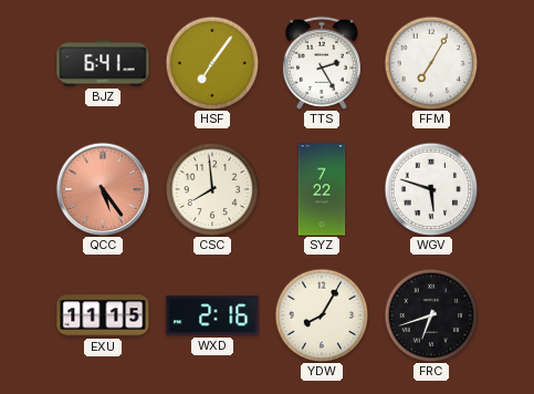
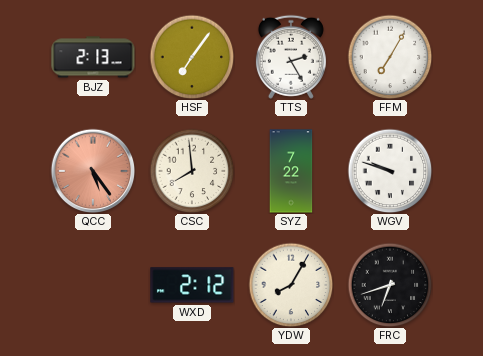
BJZ: 6:41 -> 2:13 (93, 57)
WGV: 5:48 -> 9:48 (390, 171)
EXU: 11:15 -> none (103, 315)
WXD: 2:16 -> 2:12 (192, 285)
